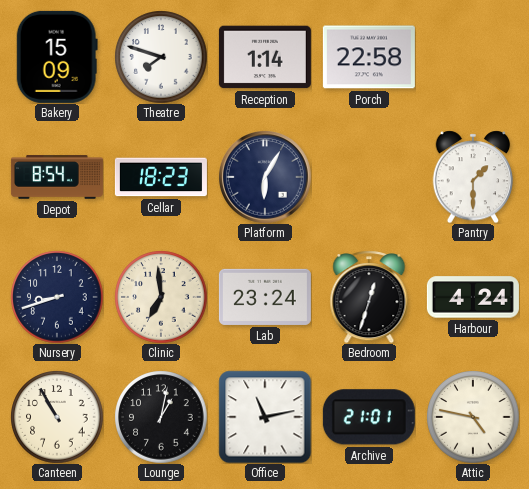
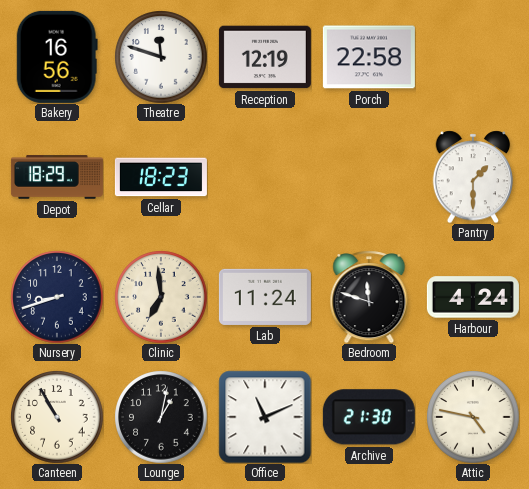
Bakery: 15:09 -> 16:56 (57, 57)
Theatre: 7:48 -> 11:48 (161, 57)
Reception: 1:14 -> 12:19 (265, 57)
Depot: 8:54 -> 18:29 (57, 177)
Platform: 6:05 -> none (265, 177)
Lab: 23:24 -> 11:24 (265, 297)
Bedroom: 12:33 -> 11:48 (369, 297)
Office: 11:13 -> 11:11 (265, 417)
Archive: 21:01 -> 21:30 (369, 417)
